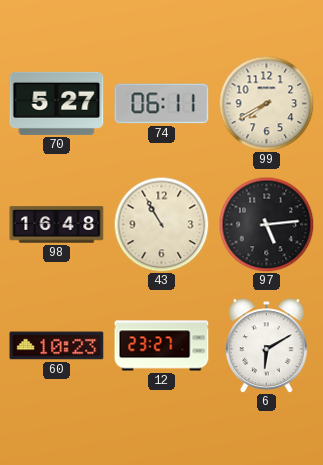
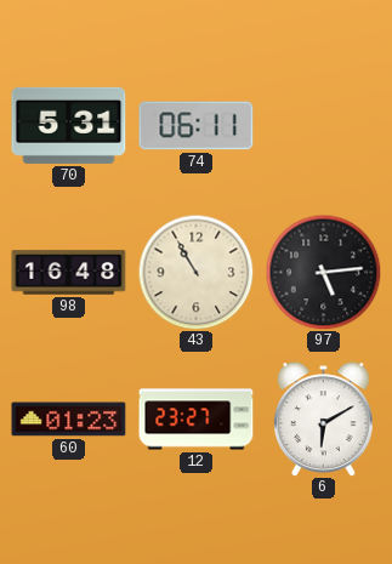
70: 5:27 -> 5:31 (69, 125)
99: 7:40 -> none (266, 103)
60: 10:23 -> 01:23 (69, 420)
